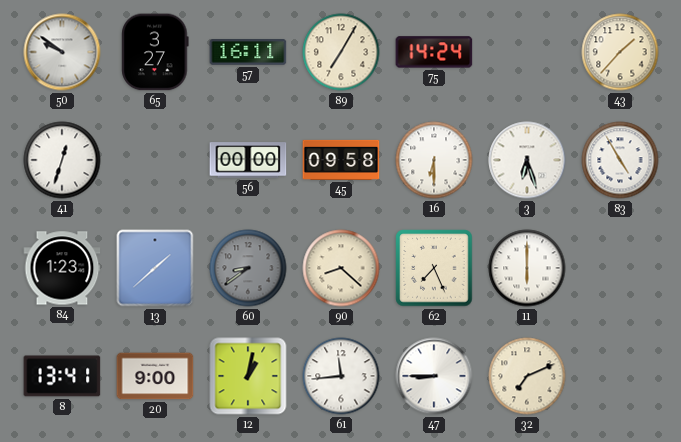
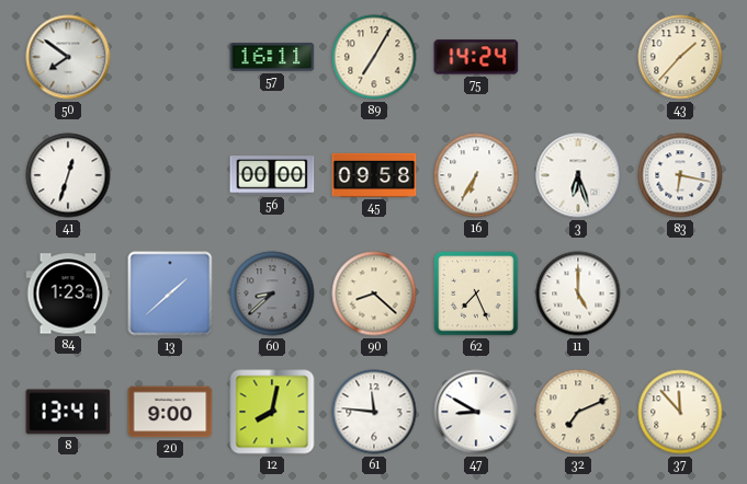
50: 9:51 -> 7:51 (68, 57)
65: 3:27 -> none (155, 52)
16: 6:30 -> 6:35 (476, 175)
83: 4:55 -> 6:17 (680, 175)
60: 8:39 -> 8:38 (272, 293)
11: 6:00 -> 5:00 (578, 293)
12: 1:02 -> 8:02 (272, 412)
61: 11:44 -> 11:46 (374, 412)
47: 8:45 -> 8:50 (476, 412)
37: none -> 11:53 (680, 412)
